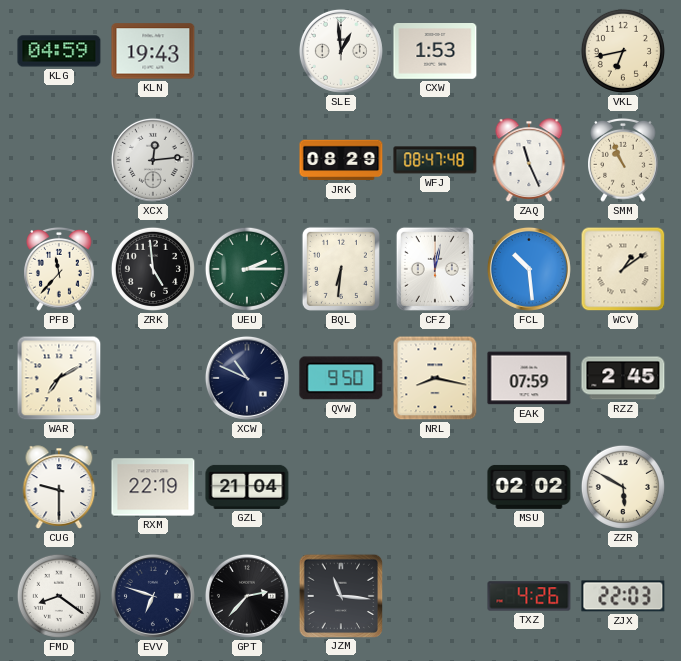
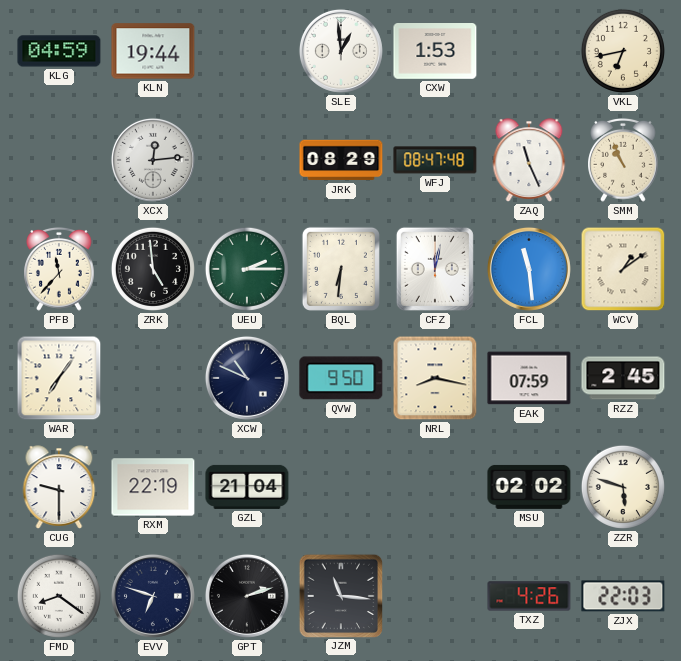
KLN: 19:43 -> 19:44 (153, 51)
FCL: 10:29 -> 11:29 (529, 269)
WAR: 7:10 -> 7:06 (59, 378)
ZZR: 5:50 -> 5:48 (623, 487)
GPT: 2:37 -> 2:12 (247, 596)
